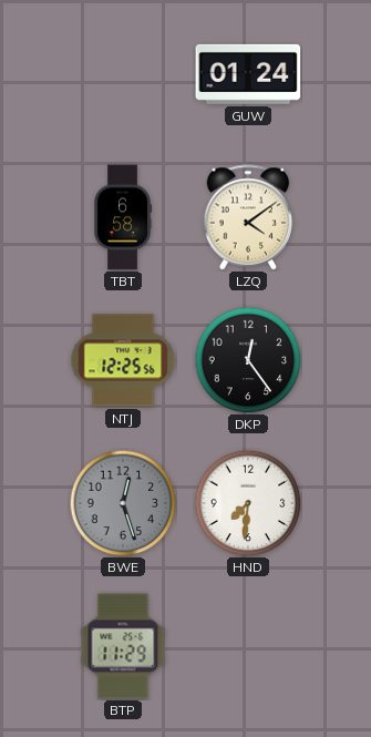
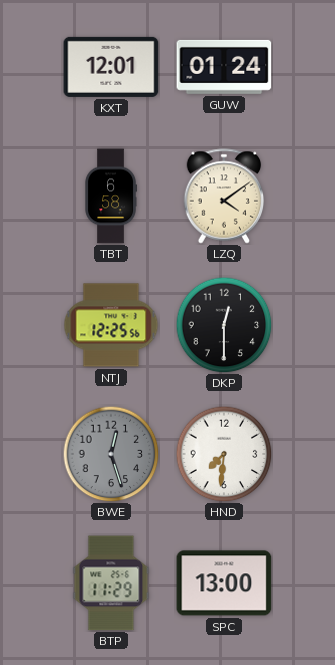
KXT: none -> 12:01 (111, 67)
DKP: 12:24 -> 12:30 (224, 325)
SPC: none -> 13:00 (224, 583)
